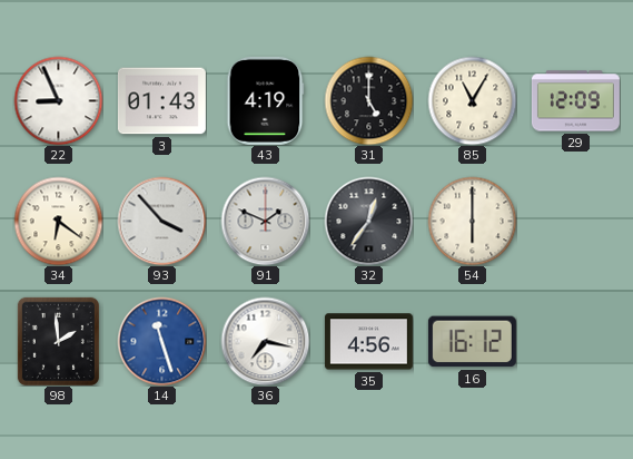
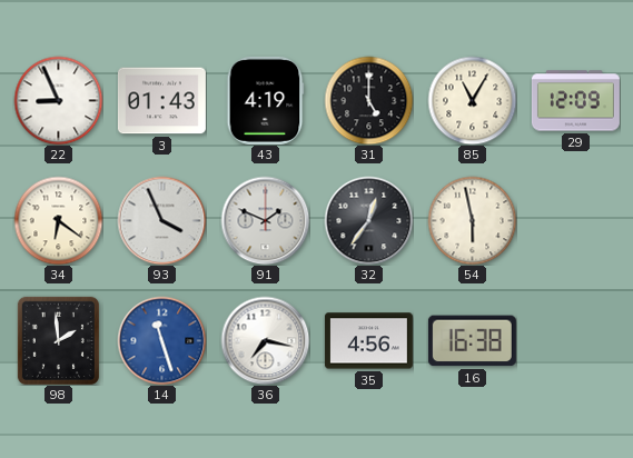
93: 3:53 -> 3:56 (161, 220)
54: 6:00 -> 5:58 (472, 220)
16: 16:12 -> 16:38 (472, 341)
